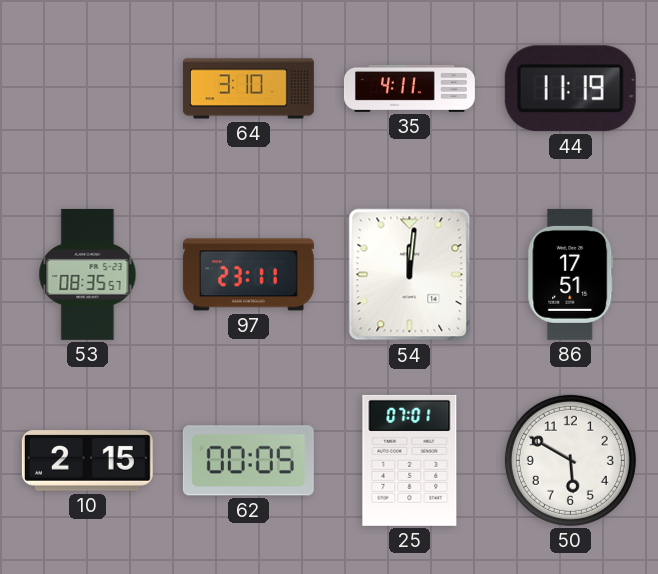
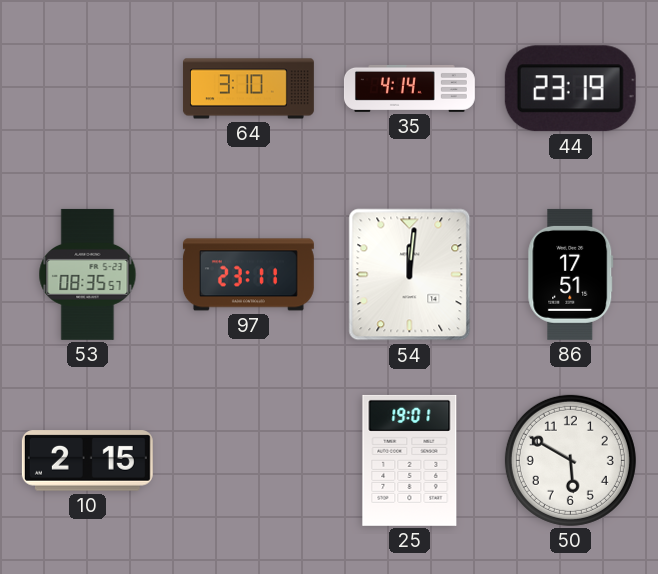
35: 4:11 -> 4:14 (409, 88)
44: 11:19 -> 23:19 (570, 89)
62: 00:05 -> none (248, 461)
25: 07:01 -> 19:01 (410, 460)
